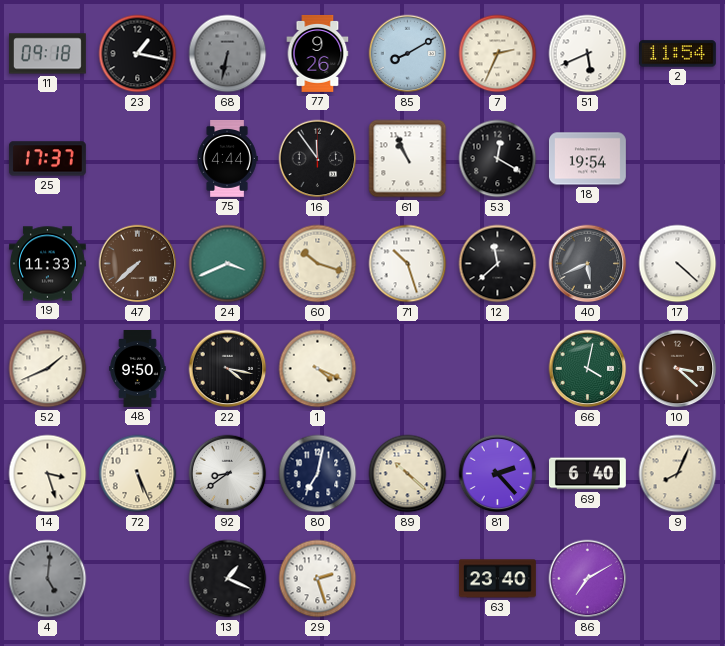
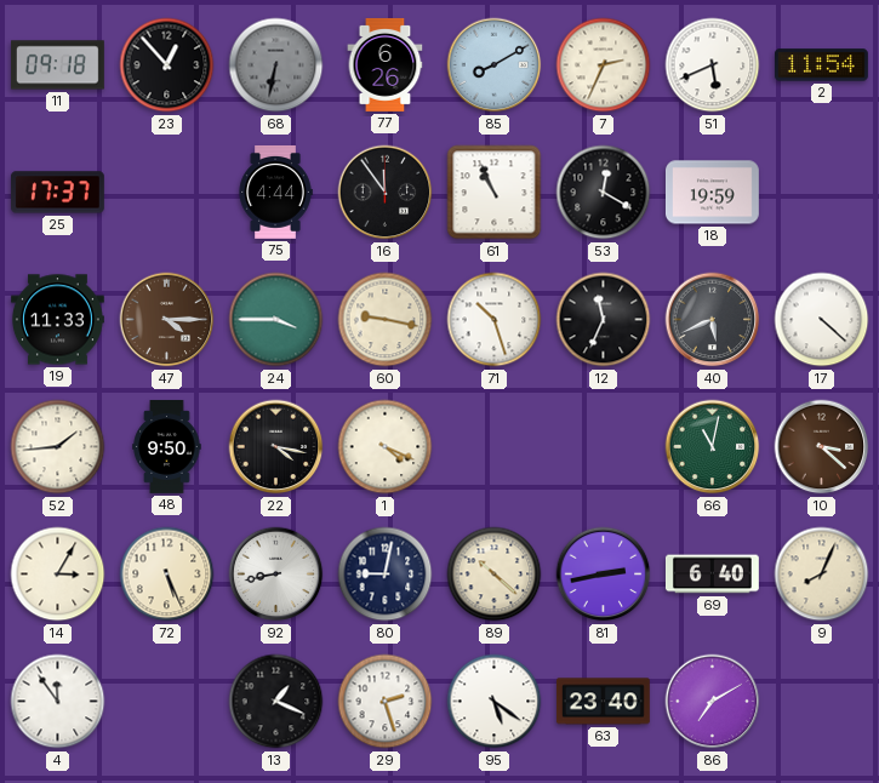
23: 1:17 -> 12:53 (167, 65)
77: 9:26 -> 6:26 (386, 64)
18: 19:54 -> 19:59 (712, 193)
47: 7:38 -> 4:15 (167, 320)
24: 3:41 -> 3:45 (276, 320)
60: 10:18 -> 9:17 (386, 320)
12: 11:38 -> 11:34 (604, 320)
52: 1:41 -> 1:44 (58, 447)
66: 4:02 -> 11:02 (713, 447)
14: 3:27 -> 3:05 (58, 575)
92: 8:39 -> 8:43 (276, 575)
80: 7:02 -> 9:02 (386, 575)
81: 2:23 -> 2:43 (604, 575)
4: 5:01 -> 11:54 (58, 702)
4 dial: grey -> white (58, 702)
95: none -> 5:21 (495, 702)
